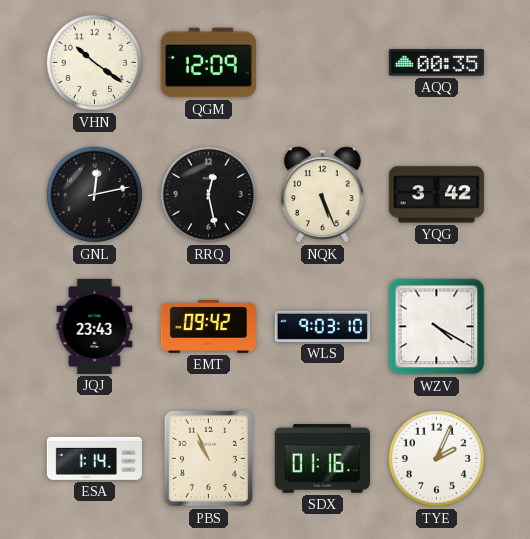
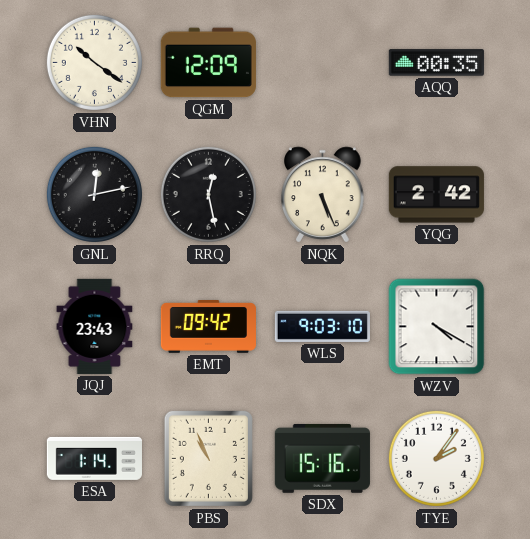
YQG: 3:42 -> 2:42 (436, 195)
SDX: 01:16 -> 15:16 (322, 458)
TYE: 2:04 -> 2:06 (436, 458)
